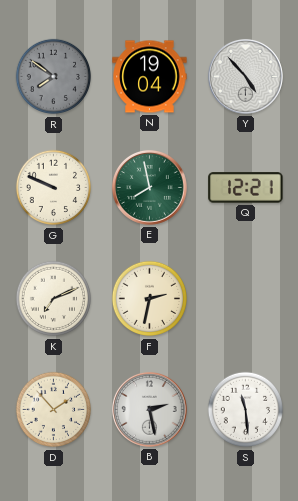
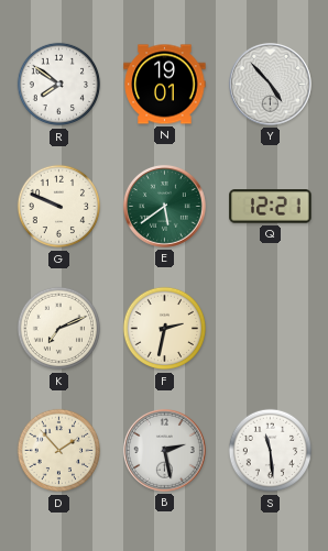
R dial: grey -> white (59, 85)
N: 19:04 -> 19:01 (165, 85)
E: 7:58 -> 5:39 (164, 206)
